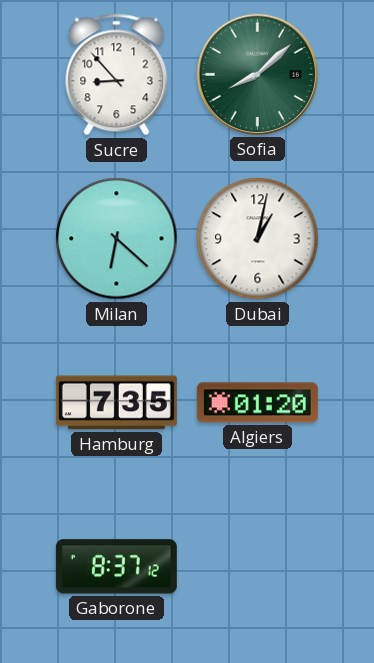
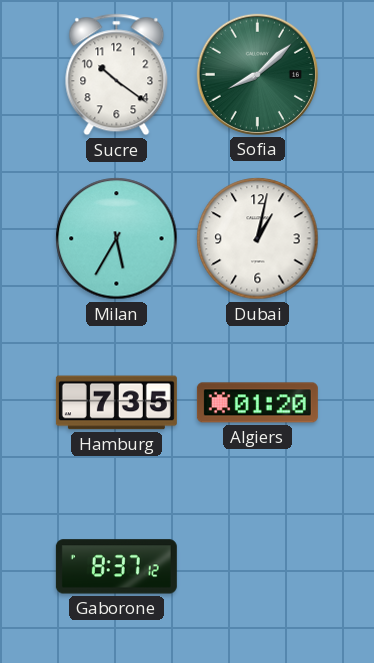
Sucre: 8:53 -> 10:21 (117, 75)
Milan: 6:22 -> 5:35 (117, 239)
